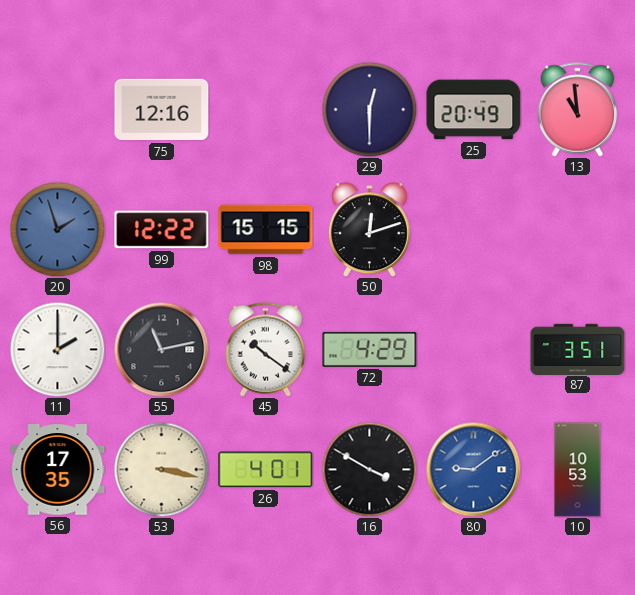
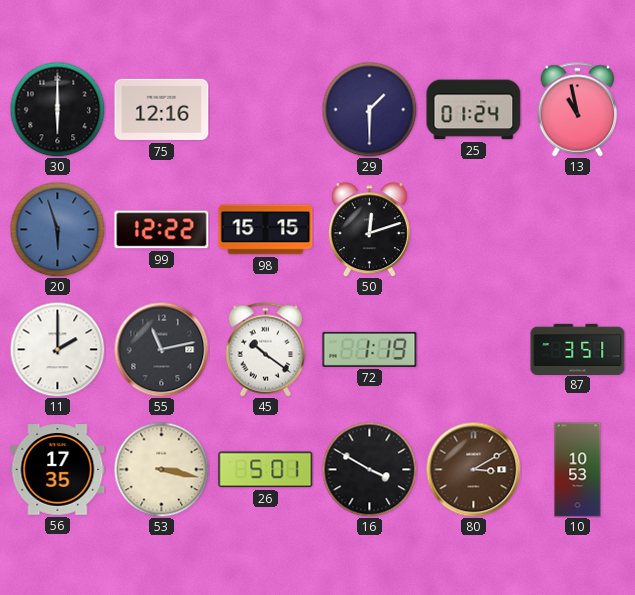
30: none -> 6:00 (57, 109)
29: 12:30 -> 1:30 (369, 109)
25: 20:49 -> 01:24 (474, 110)
13: 10:59 -> 10:58 (578, 110)
20: 1:57 -> 5:57 (57, 229)
72: 4:29 -> 1:19 (370, 349)
26: 4:01 -> 5:01 (266, 470)
80: 9:09 -> 3:10 (473, 469)
80 dial: blue -> brown (473, 469)
